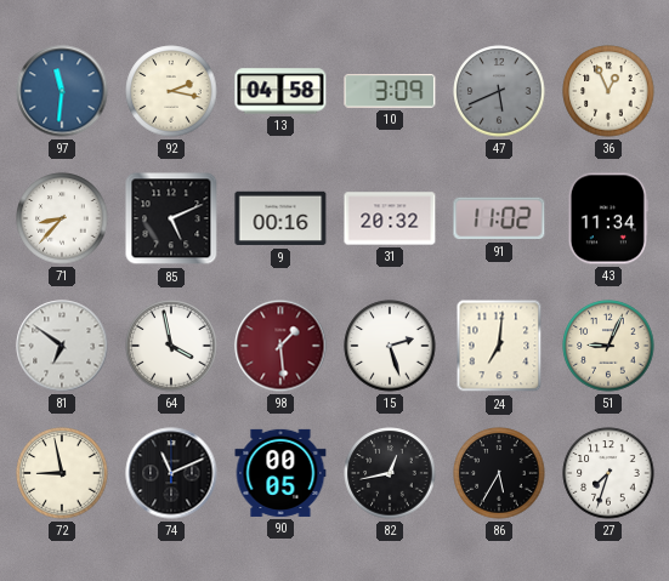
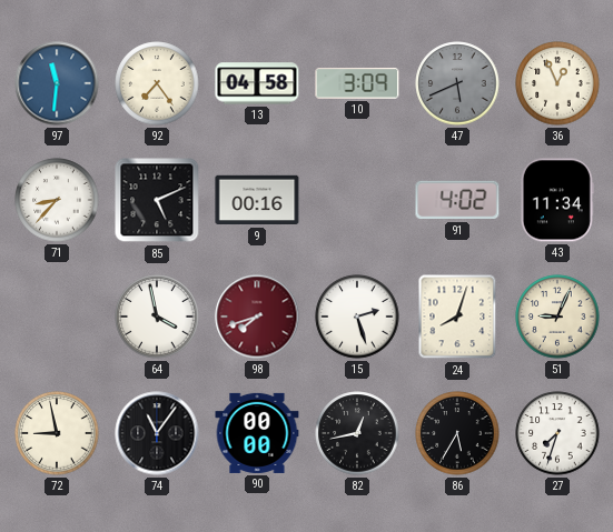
92: 2:17 -> 7:24 (157, 83)
31: 20:32 -> none (390, 218)
91: 11:02 -> 4:02 (457, 200)
81: 6:51 -> none (62, 346)
98: 1:29 -> 7:42 (257, 317)
24: 7:01 -> 8:03 (457, 317)
74: 11:11 -> 11:06 (157, 433)
90: 00:05 -> 00:00 (257, 433)
